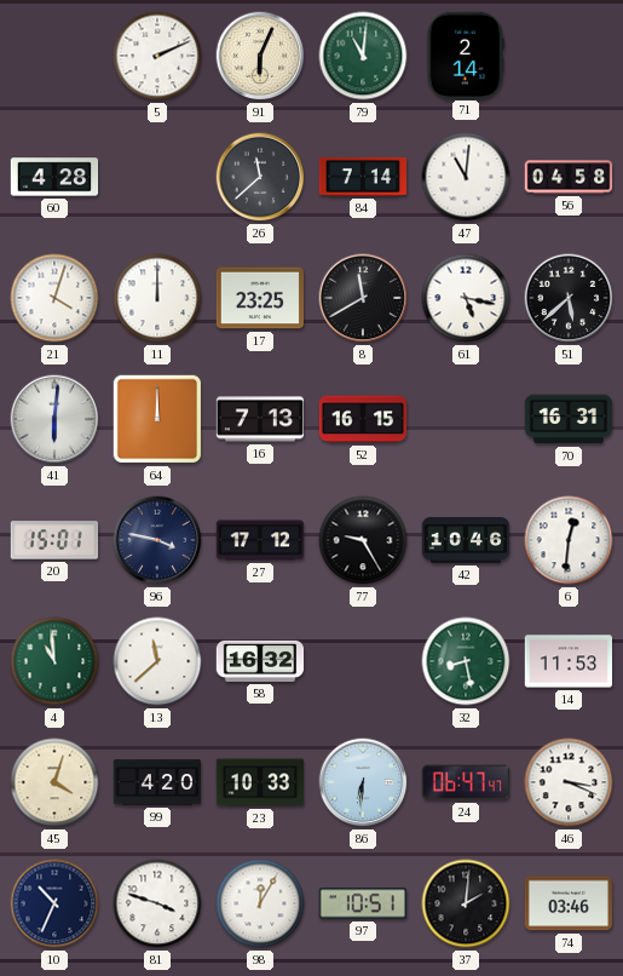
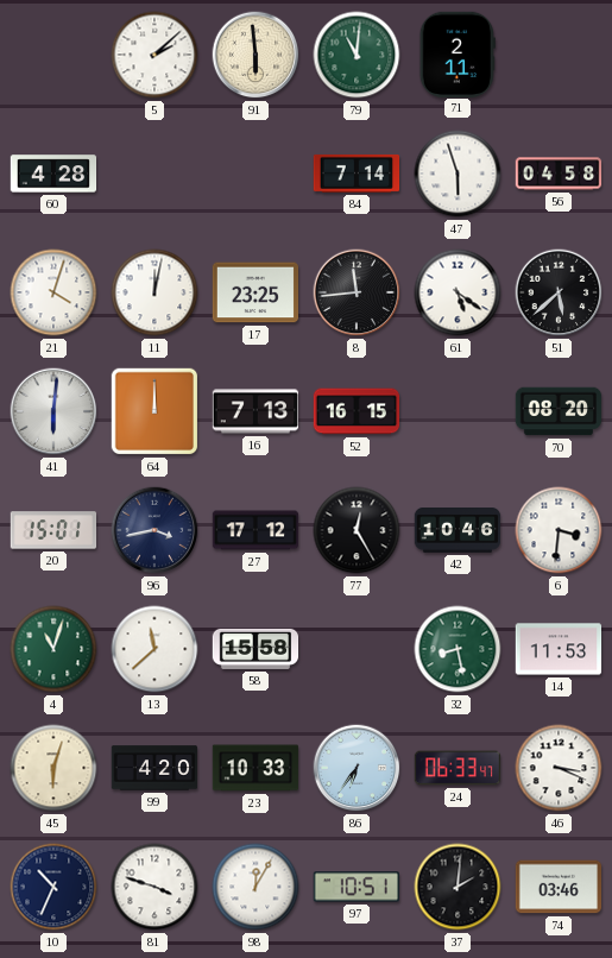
5: 2:11 -> 2:08 (154, 55)
91: 6:04 -> 5:59 (255, 55)
71: 2:14 -> 2:11 (458, 53)
26: 11:38 -> none (260, 177)
47: 11:01 -> 5:57 (458, 174)
11: 12:00 -> 12:02 (154, 292)
8: 11:40 -> 11:44 (357, 292)
61: 5:17 -> 5:21 (458, 292)
70: 16:31 -> 08:20 (559, 411)
96: 3:47 -> 3:43 (154, 530)
77: 9:25 -> 12:25 (357, 530)
6: 12:31 -> 3:31 (559, 530)
4: 10:59 -> 11:03 (53, 649)
58: 16:32 -> 15:58 (255, 649)
45: 4:03 -> 6:03 (53, 768)
86: 6:31 -> 6:36 (357, 768)
24: 06:47 -> 06:33 (458, 768)
